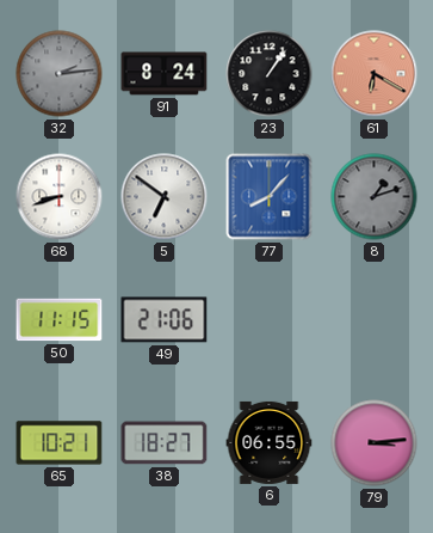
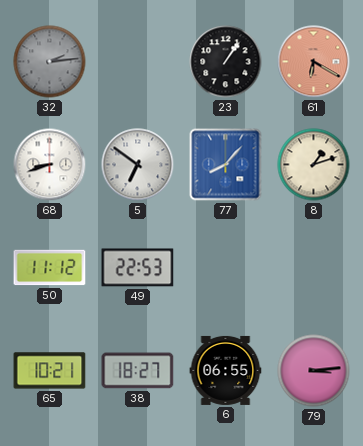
91: 8:24 -> none (165, 74)
8 dial: grey -> cream (314, 165)
50: 11:15 -> 11:12 (50, 268)
49: 21:06 -> 22:53 (138, 268)
